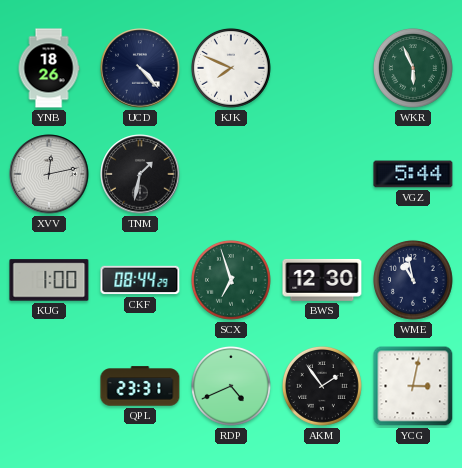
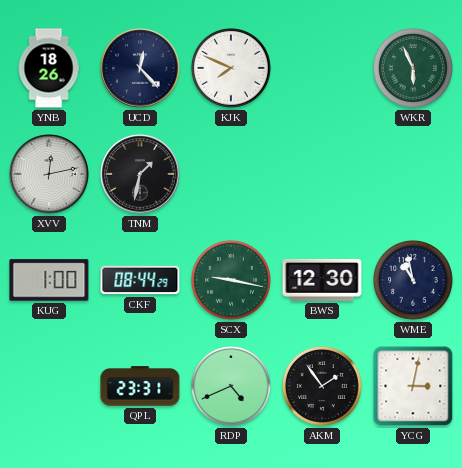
UCD: 4:23 -> 12:23 (140, 68)
VGZ: 5:44 -> none (413, 174)
SCX: 6:57 -> 9:17 (232, 280)
